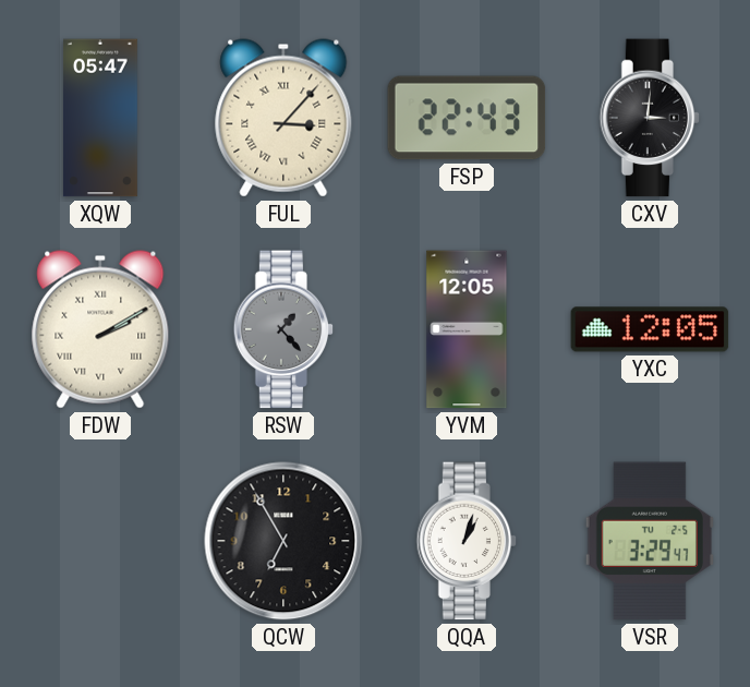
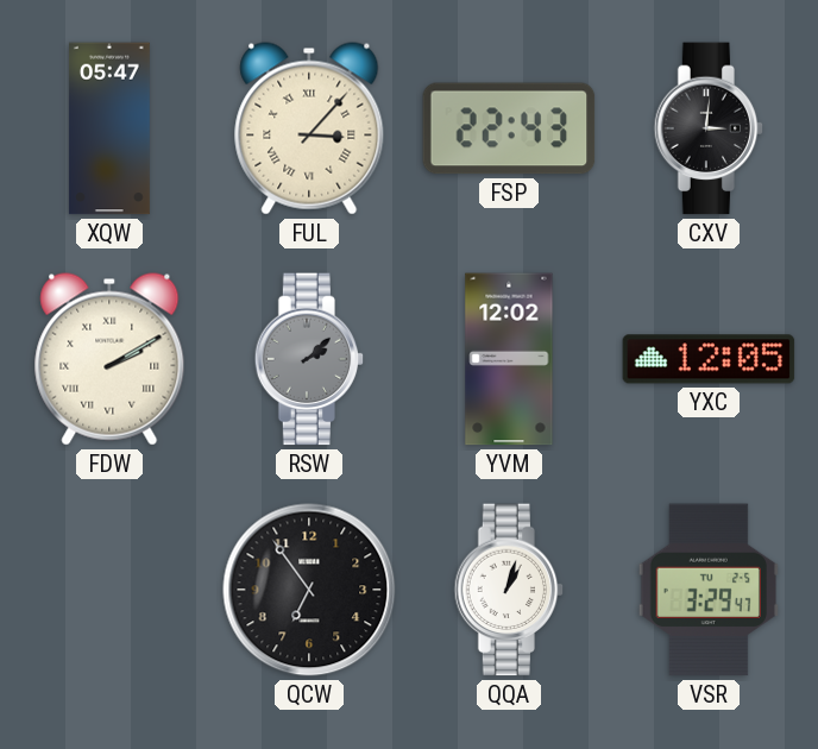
RSW: 1:23 -> 2:08 (309, 359)
YVM: 12:05 -> 12:02 (509, 359)
QCW: 6:55 -> 6:54 (309, 590)
